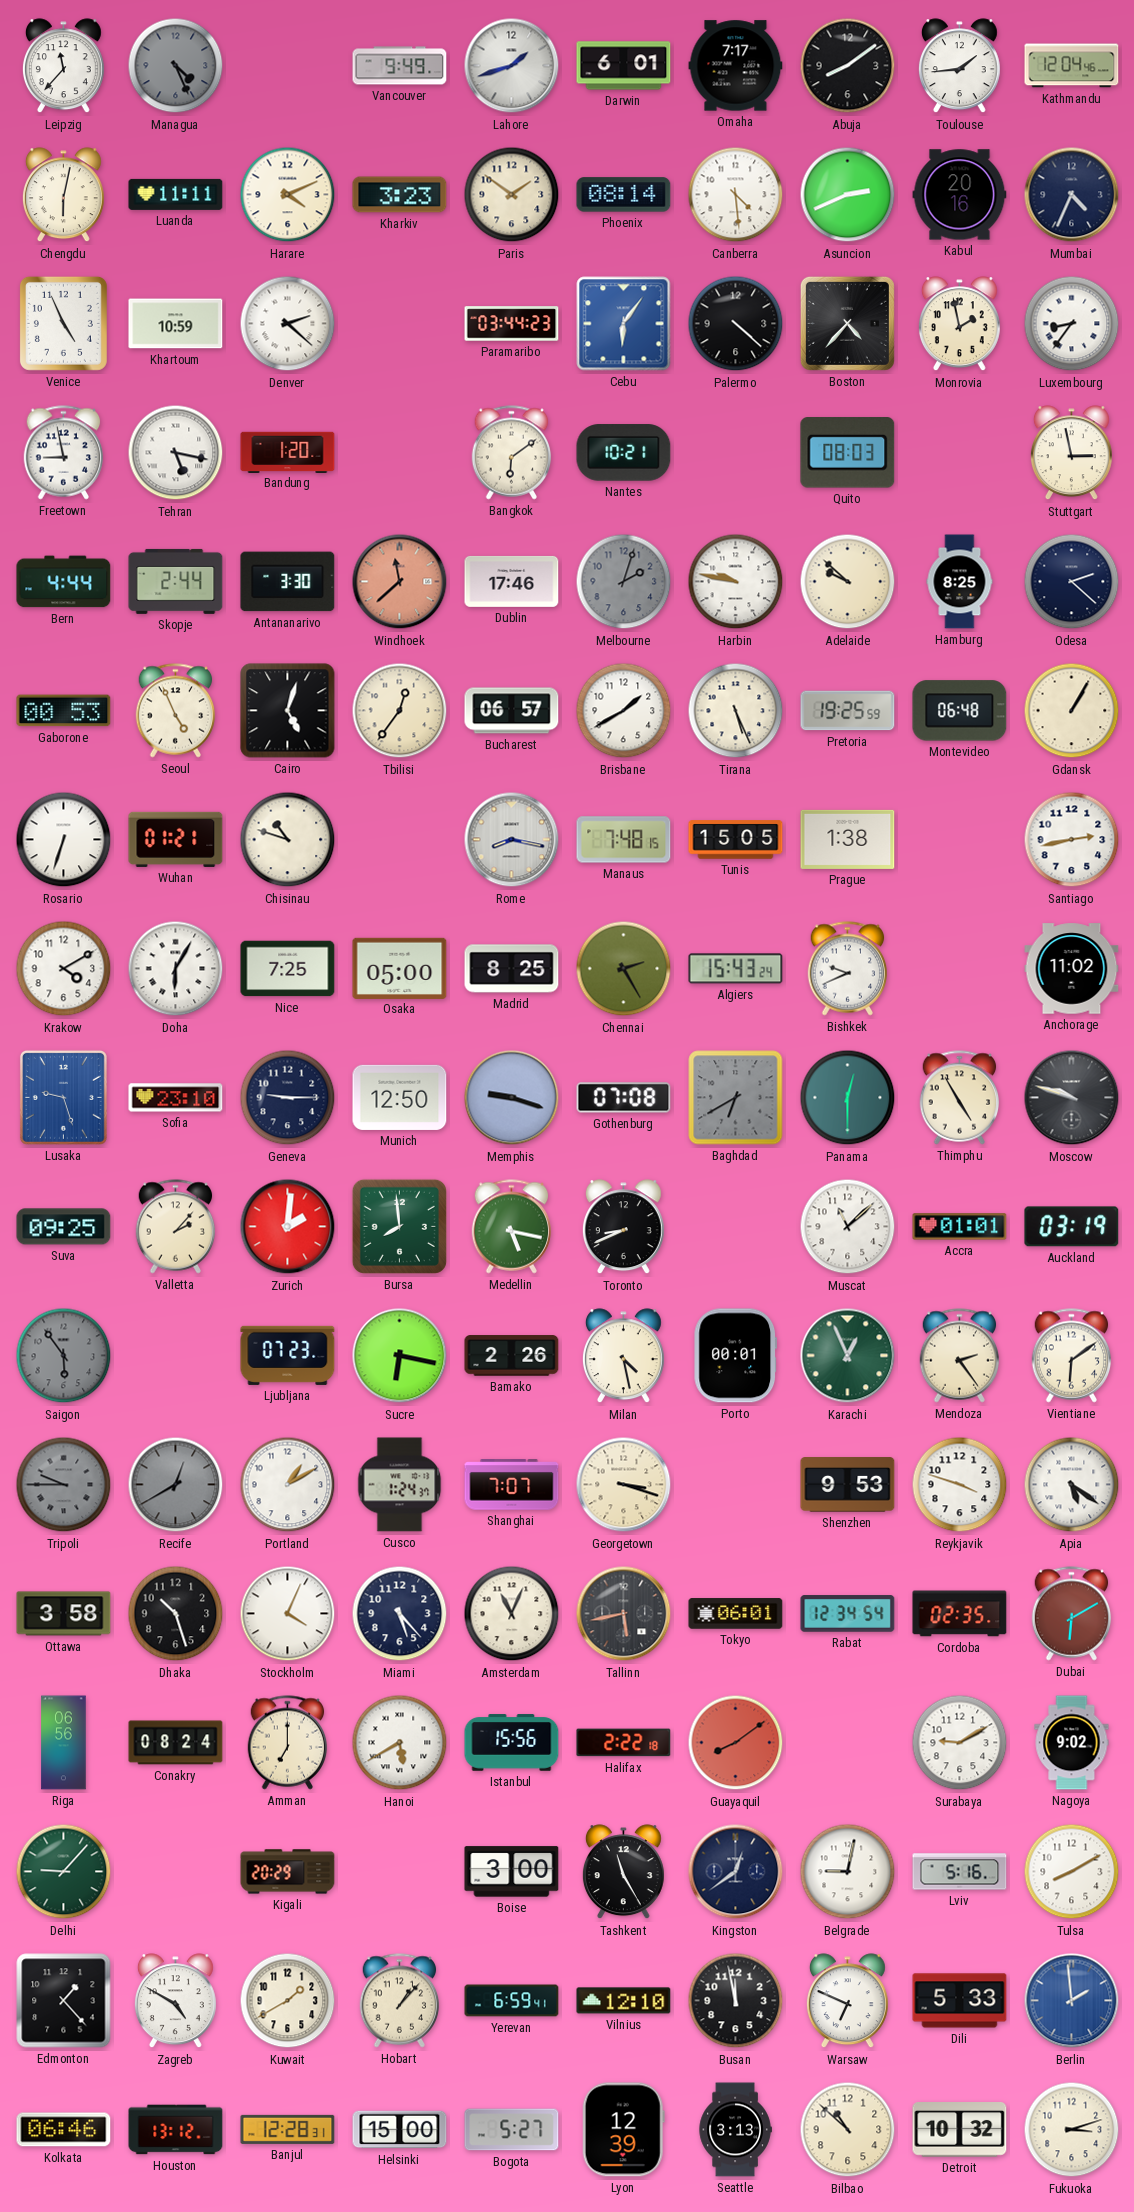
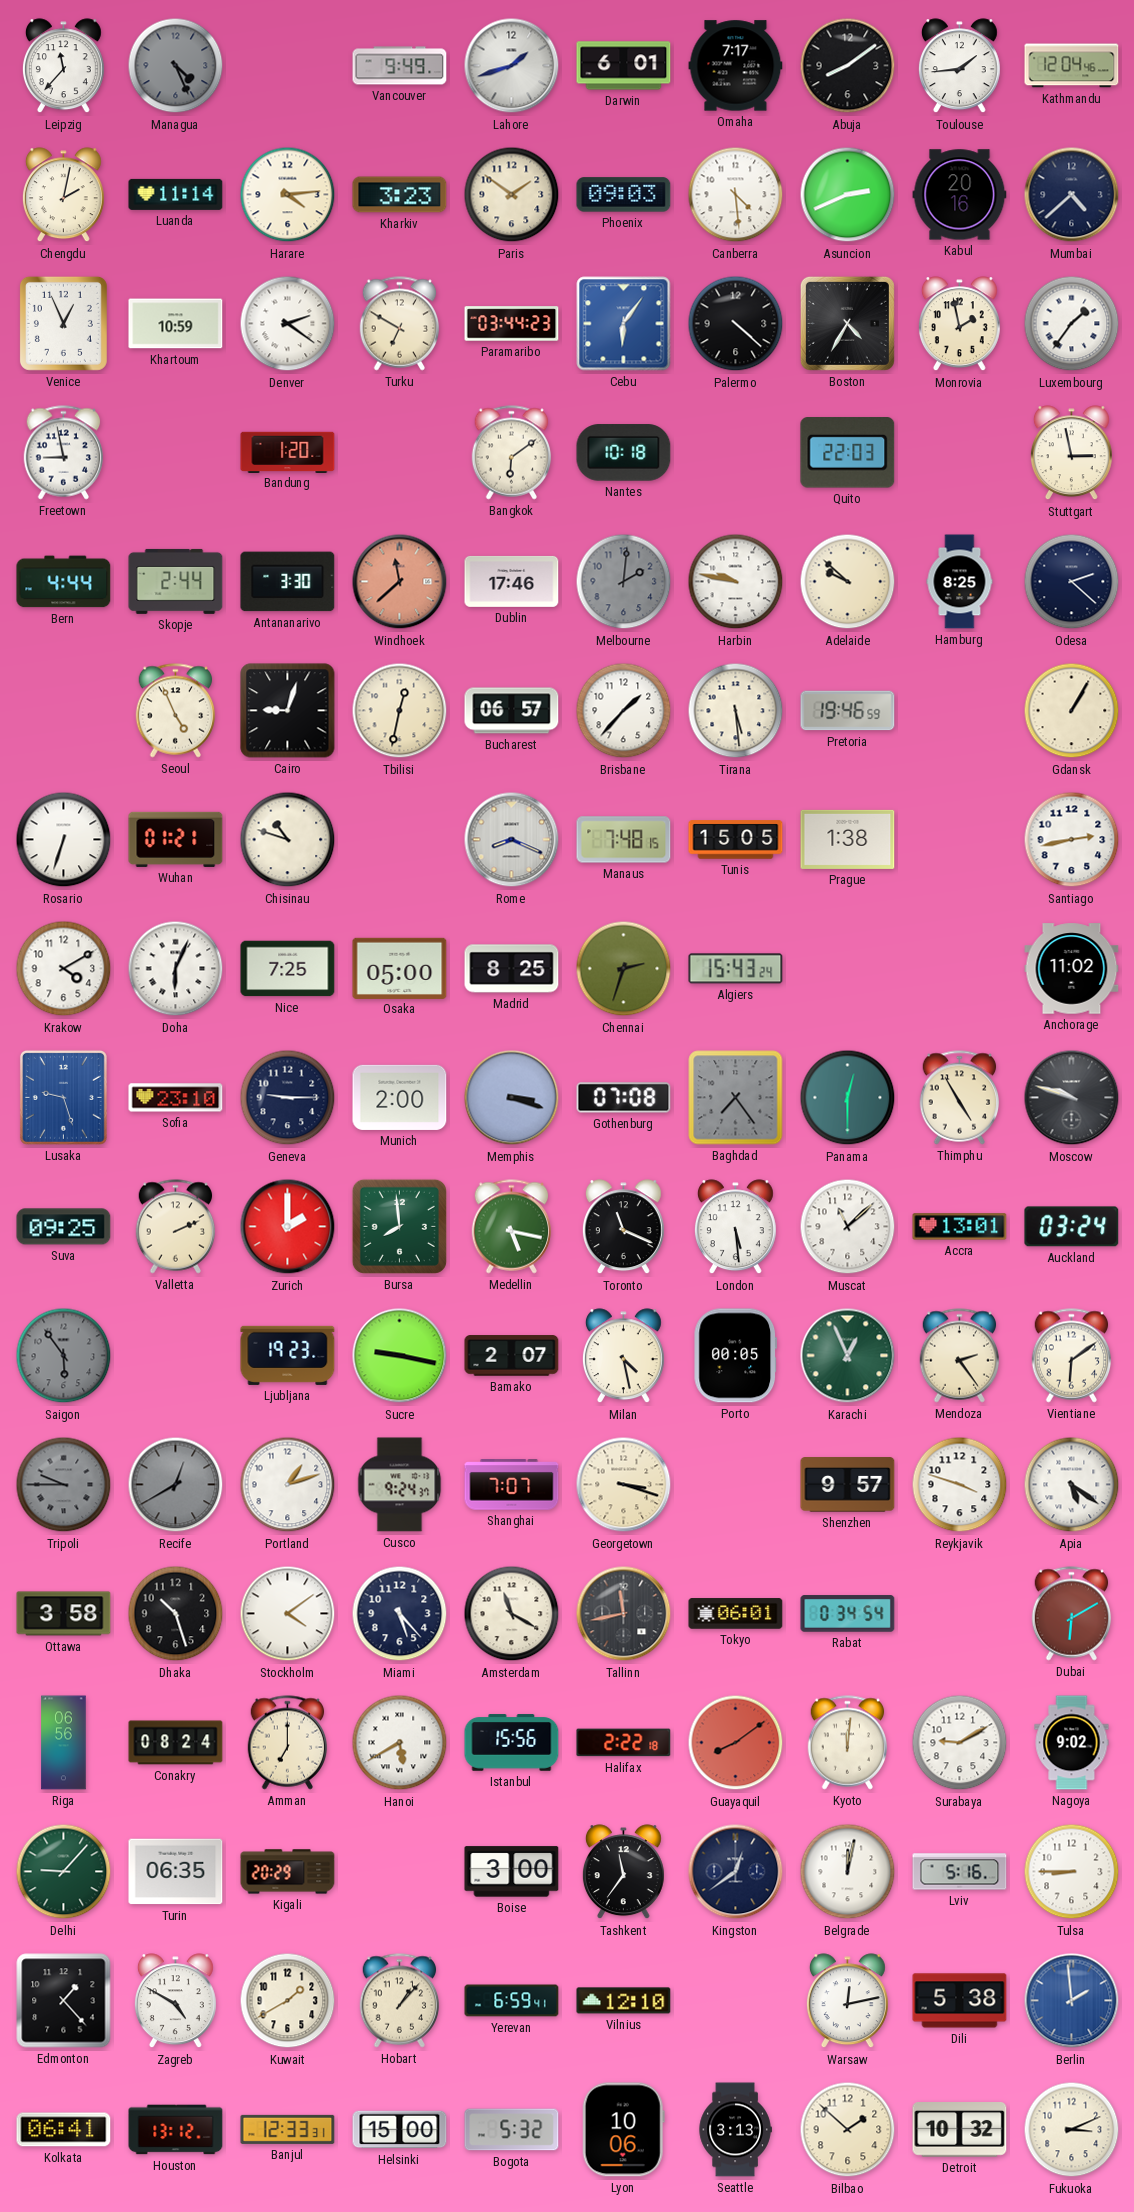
Chengdu: 6:02 -> 2:02 (63, 195)
Luanda: 11:11 -> 11:14 (176, 194)
Harare: 4:11 -> 4:14 (288, 195)
Phoenix: 08:14 -> 09:03 (624, 195)
Mumbai: 4:34 -> 4:38 (1072, 195)
Venice: 4:56 -> 12:56 (63, 323)
Denver: 2:22 -> 2:21 (288, 324)
Turku: none -> 6:50 (400, 324)
Boston: 4:37 -> 4:35 (847, 323)
Luxembourg: 8:36 -> 1:36 (1072, 324)
Tehran: 5:17 -> none (176, 453)
Nantes: 10:21 -> 10:18 (624, 453)
Quito: 08:03 -> 22:03 (848, 453)
Melbourne: 2:03 -> 2:01 (624, 582)
Gaborone: 00:53 -> none (64, 711)
Cairo: 5:03 -> 9:03 (288, 711)
Tbilisi: 12:36 -> 12:32 (400, 711)
Brisbane: 1:40 -> 1:37 (624, 711)
Tirana: 5:26 -> 5:29 (736, 711)
Pretoria: 19:25 -> 19:46 (848, 711)
Montevideo: 06:48 -> none (960, 711)
Rome: 8:17 -> 8:19 (512, 840)
Doha: 6:05 -> 6:04 (176, 969)
Chennai: 2:25 -> 2:33 (624, 969)
Bishkek: 9:41 -> none (848, 969)
Munich: 12:50 -> 2:00 (400, 1097)
Memphis: 9:18 -> 3:18 (512, 1098)
Baghdad: 6:40 -> 7:24 (736, 1098)
Valletta: 2:07 -> 2:11 (176, 1227)
Zurich: 2:01 -> 2:00 (288, 1227)
Toronto: 8:41 -> 11:19 (623, 1227)
London: none -> 5:29 (735, 1227)
Accra: 01:01 -> 13:01 (960, 1227)
Auckland: 03:19 -> 03:24 (1072, 1227)
Ljubljana: 07:23 -> 19:23 (288, 1355)
Sucre: 6:17 -> 9:17 (400, 1356)
Bamako: 2:26 -> 2:07 (512, 1356)
Porto: 00:01 -> 00:05 (735, 1356)
Portland: 1:10 -> 1:12 (288, 1485)
Cusco: 1:24 -> 9:24 (400, 1485)
Shenzhen: 9:53 -> 9:57 (848, 1485)
Stockholm: 4:04 -> 4:09 (288, 1614)
Amsterdam: 11:04 -> 11:20 (512, 1614)
Tallinn: 5:43 -> 11:43 (624, 1614)
Rabat: 12:34 -> 0:34 (848, 1614)
Cordoba: 02:35 -> none (960, 1614)
Kyoto: none -> 12:01 (848, 1743)
Turin: none -> 06:35 (176, 1872)
Tashkent: 11:25 -> 11:36 (623, 1872)
Belgrade: 9:02 -> 12:02 (848, 1872)
Tulsa: 8:10 -> 8:45 (1072, 1872)
Busan: 11:58 -> none (736, 2001)
Warsaw: 6:49 -> 12:13 (847, 2001)
Dili: 5:33 -> 5:38 (960, 2001)
Kolkata: 06:46 -> 06:41 (64, 2130)
Banjul: 12:28 -> 12:33 (288, 2129)
Bogota: 5:27 -> 5:32 (512, 2130)
Lyon: 12:39 -> 10:06 (623, 2130)
Bilbao: 10:52 -> 1:52 (848, 2130)
Fukuoka: 3:12 -> 3:11 (1072, 2130)
